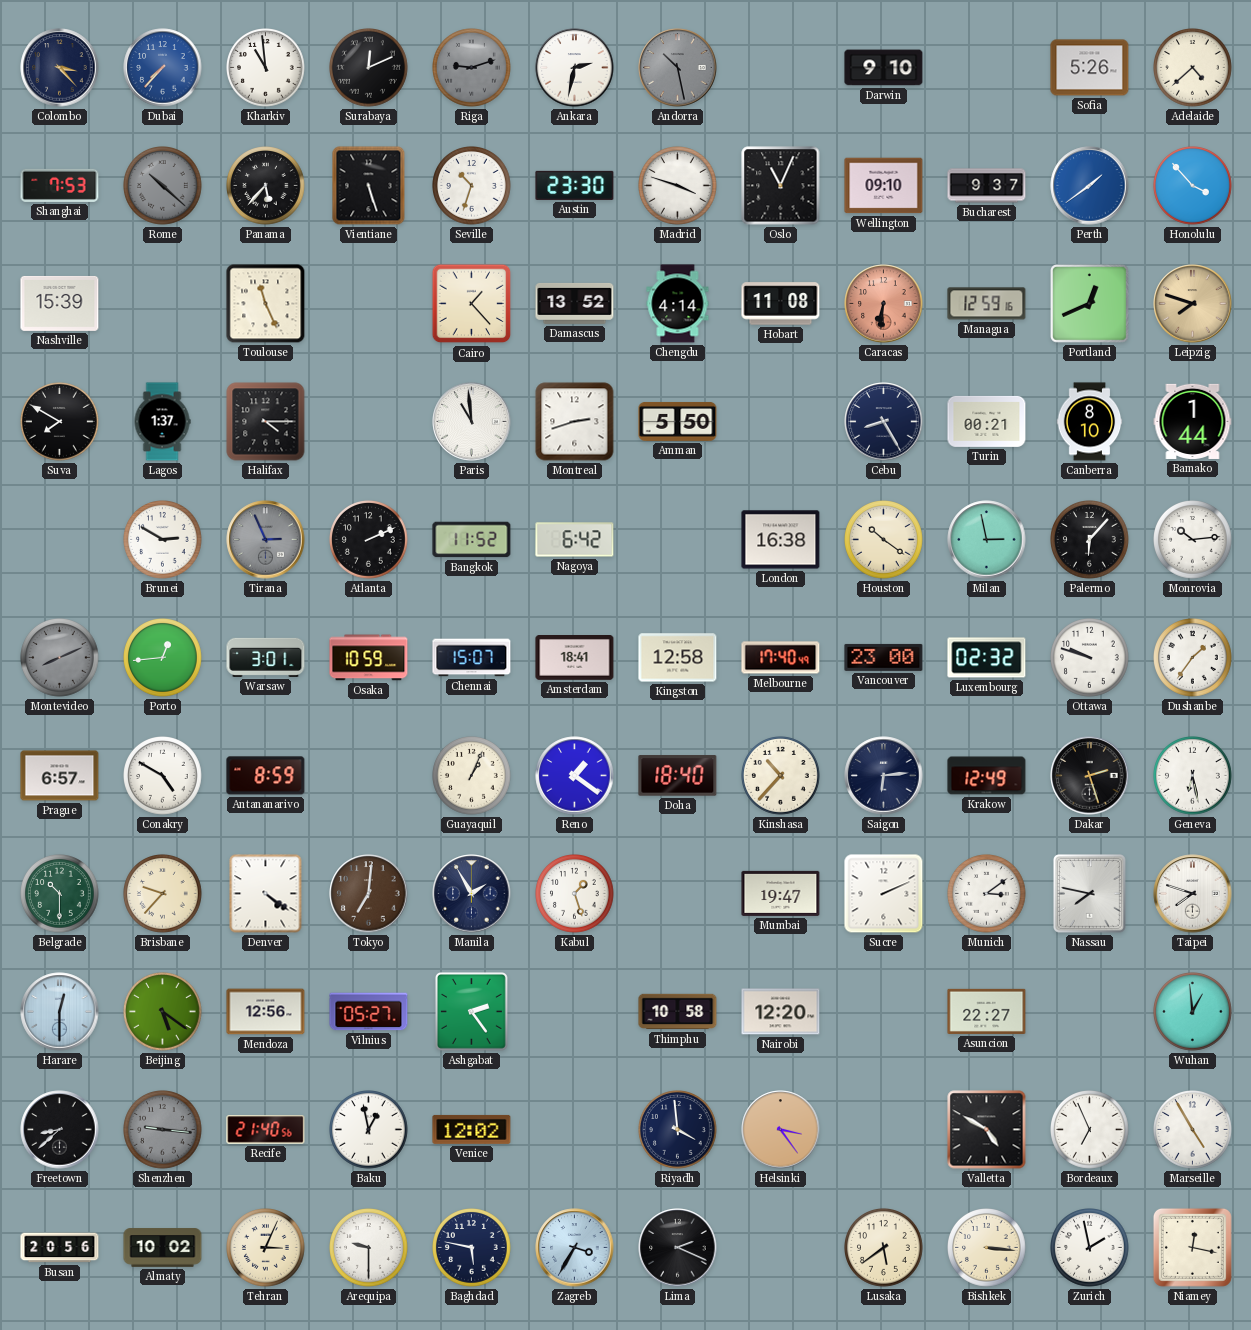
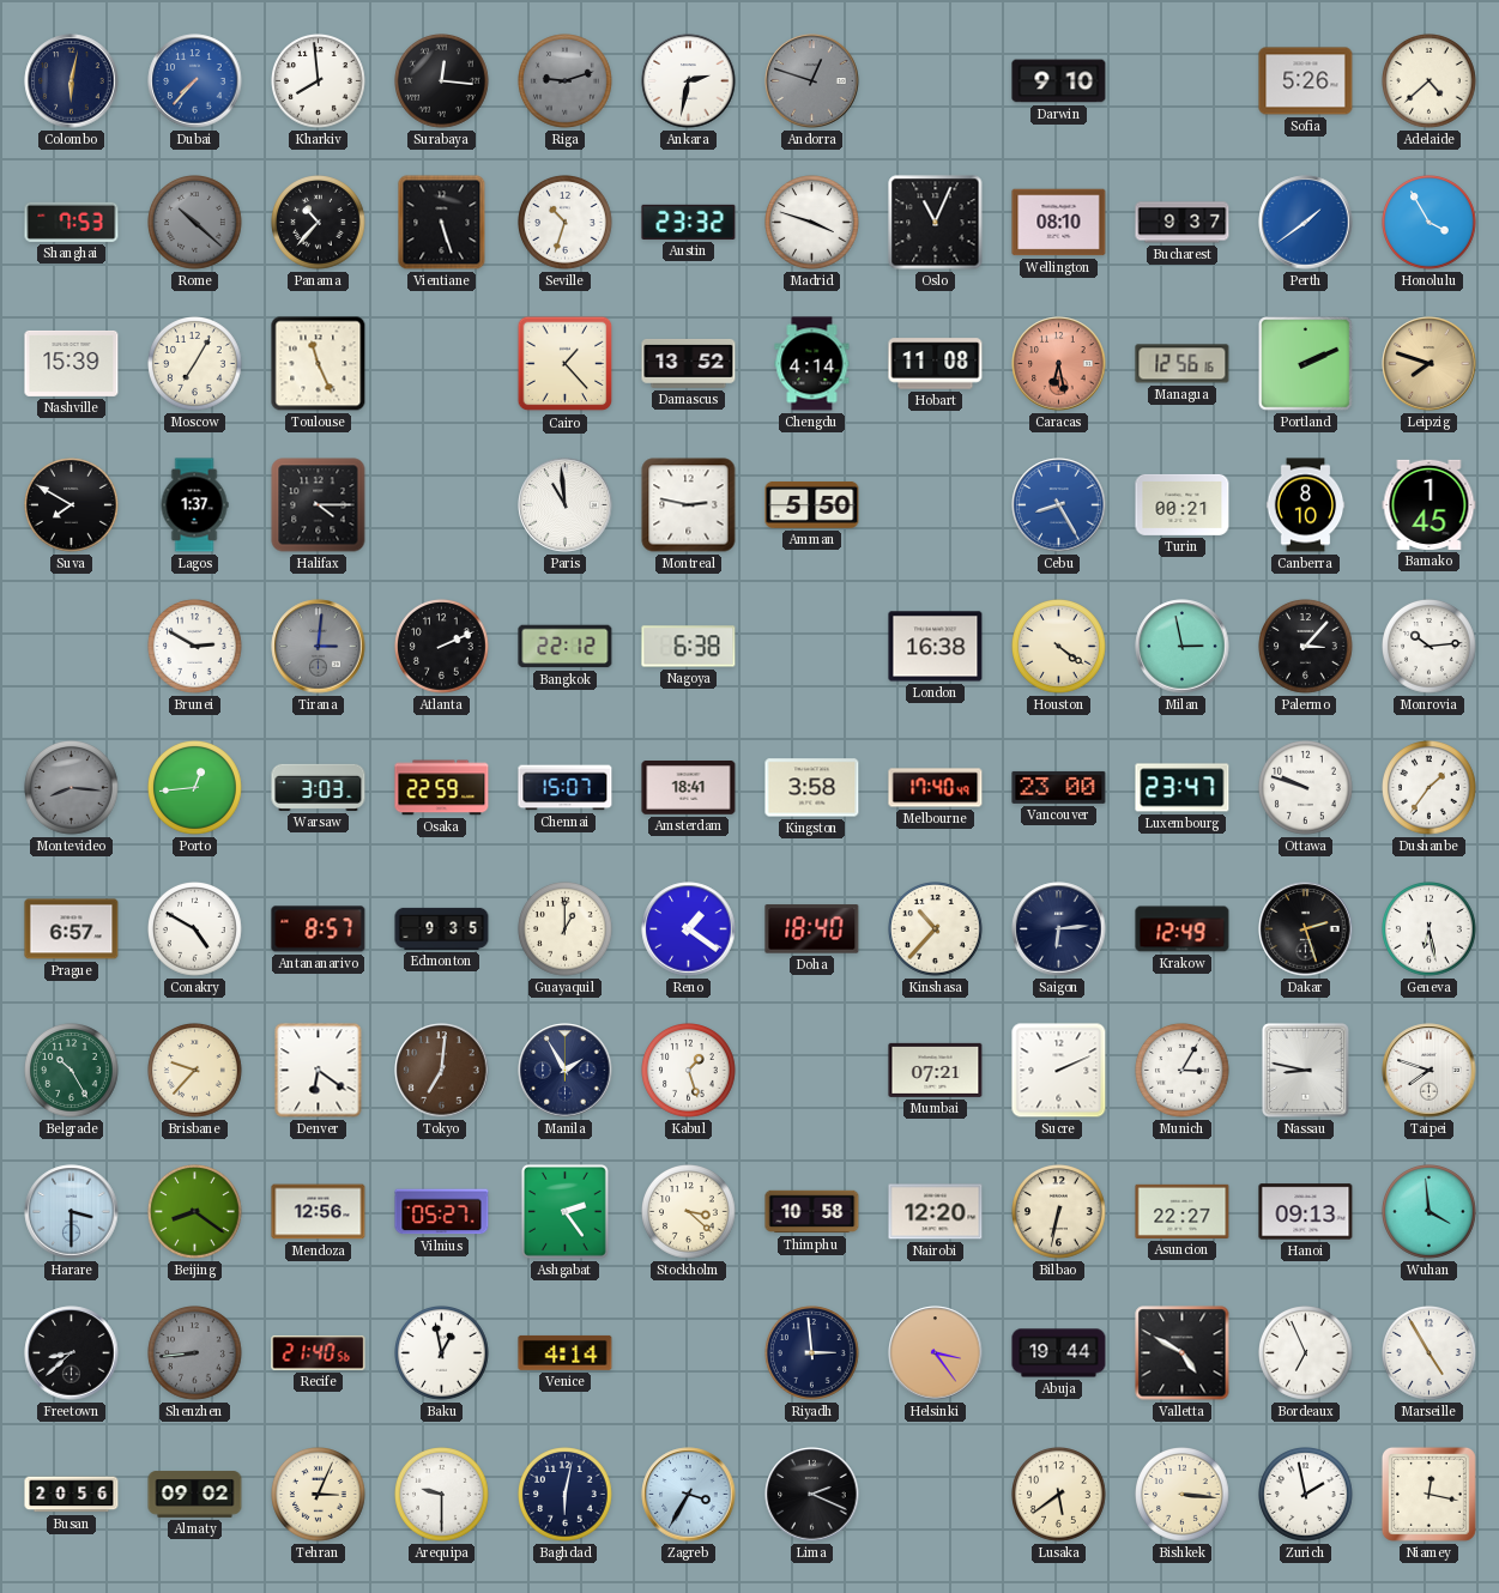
Colombo: 3:23 -> 6:02 (72, 81)
Kharkiv: 10:59 -> 7:59 (319, 81)
Surabaya: 12:11 -> 12:16 (442, 81)
Andorra: 10:28 -> 12:48 (812, 81)
Panama: 5:37 -> 10:37 (319, 223)
Austin: 23:30 -> 23:32 (689, 222)
Wellington: 09:10 -> 08:10 (1059, 223)
Honolulu: 3:53 -> 3:55 (1430, 223)
Moscow: none -> 7:05 (195, 364)
Caracas: 6:31 -> 6:28 (1059, 364)
Managua: 12:59 -> 12:56 (1183, 364)
Portland: 12:41 -> 2:11 (1306, 364)
Montreal: 2:42 -> 2:47 (689, 505)
Cebu dial: navy -> blue (1059, 505)
Bamako: 1:44 -> 1:45 (1430, 504)
Tirana: 2:56 -> 3:01 (319, 647)
Bangkok: 11:52 -> 22:12 (566, 647)
Nagoya: 6:42 -> 6:38 (689, 647)
Houston: 10:21 -> 4:21 (1059, 647)
Palermo: 6:07 -> 3:07 (1306, 647)
Montevideo: 8:11 -> 8:16 (72, 788)
Warsaw: 3:01 -> 3:03 (319, 787)
Osaka: 10:59 -> 22:59 (442, 788)
Kingston: 12:58 -> 3:58 (812, 788)
Luxembourg: 02:32 -> 23:47 (1183, 788)
Antananarivo: 8:59 -> 8:57 (319, 929)
Edmonton: none -> 9:35 (442, 928)
Guayaquil: 1:04 -> 1:00 (566, 929)
Belgrade: 10:30 -> 10:25 (72, 1071)
Denver: 4:21 -> 6:21 (319, 1071)
Mumbai: 19:47 -> 07:21 (936, 1070)
Munich: 3:09 -> 3:05 (1183, 1071)
Nassau: 7:47 -> 8:47 (1305, 1071)
Harare: 12:30 -> 3:30 (72, 1212)
Beijing: 5:21 -> 8:21 (195, 1212)
Stockholm: none -> 3:22 (689, 1212)
Bilbao: none -> 6:32 (1059, 1212)
Hanoi: none -> 09:13 (1306, 1212)
Wuhan: 12:59 -> 3:59 (1430, 1212)
Shenzhen: 9:16 -> 8:44 (195, 1353)
Venice: 12:02 -> 4:14 (566, 1352)
Riyadh: 3:59 -> 2:59 (812, 1353)
Abuja: none -> 19:44 (1059, 1353)
Almaty: 10:02 -> 09:02 (195, 1495)
Baghdad: 5:47 -> 6:02 (566, 1495)
